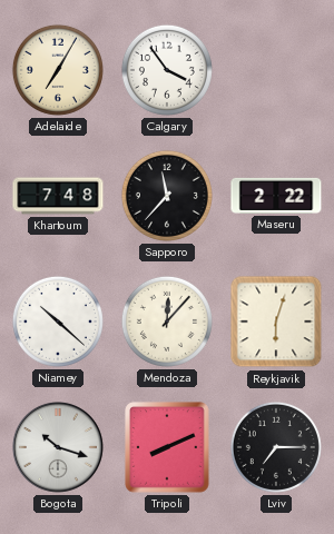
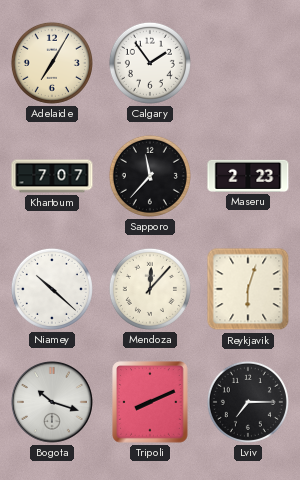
Calgary: 3:54 -> 1:54 (150, 63)
Khartoum: 7:48 -> 7:07 (52, 176)
Maseru: 2:22 -> 2:23 (248, 176)
